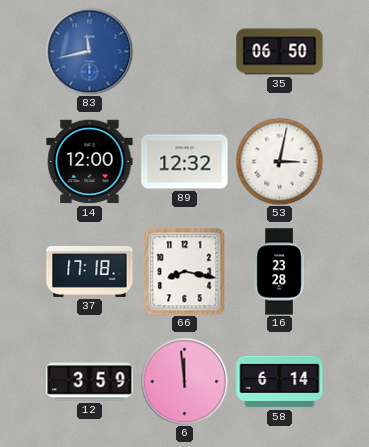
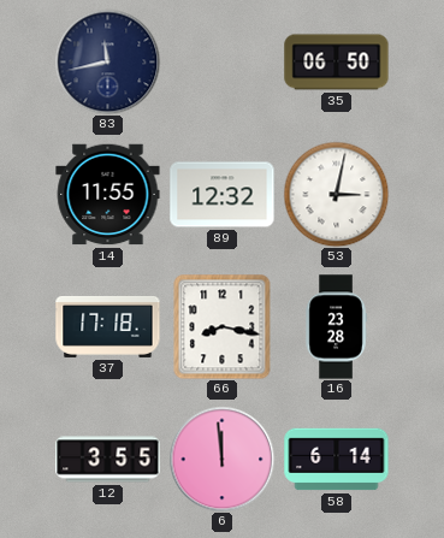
83 dial: blue -> navy (107, 61)
14: 12:00 -> 11:55 (108, 195)
12: 3:59 -> 3:55 (108, 460)
